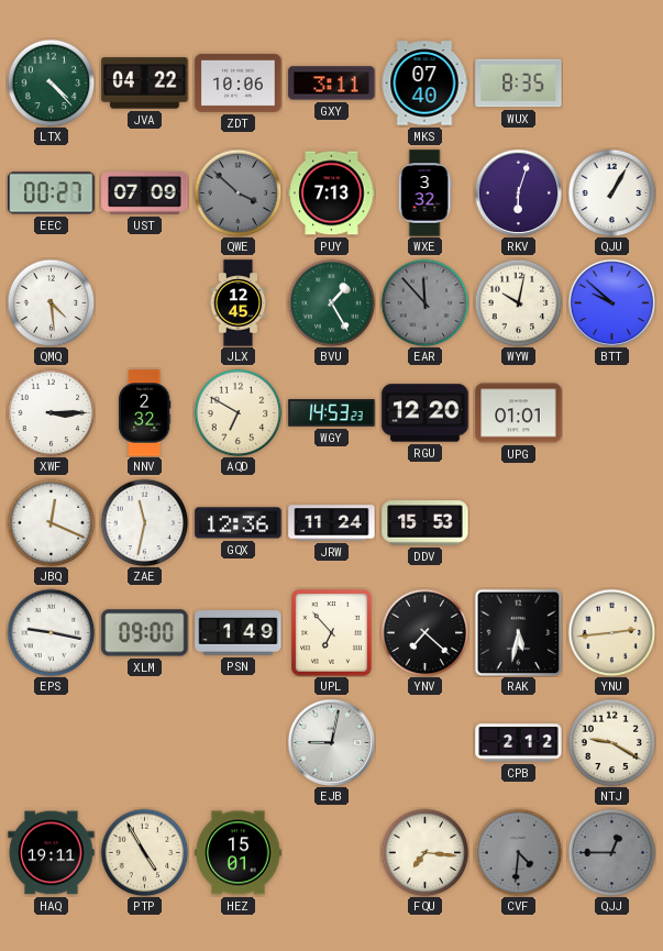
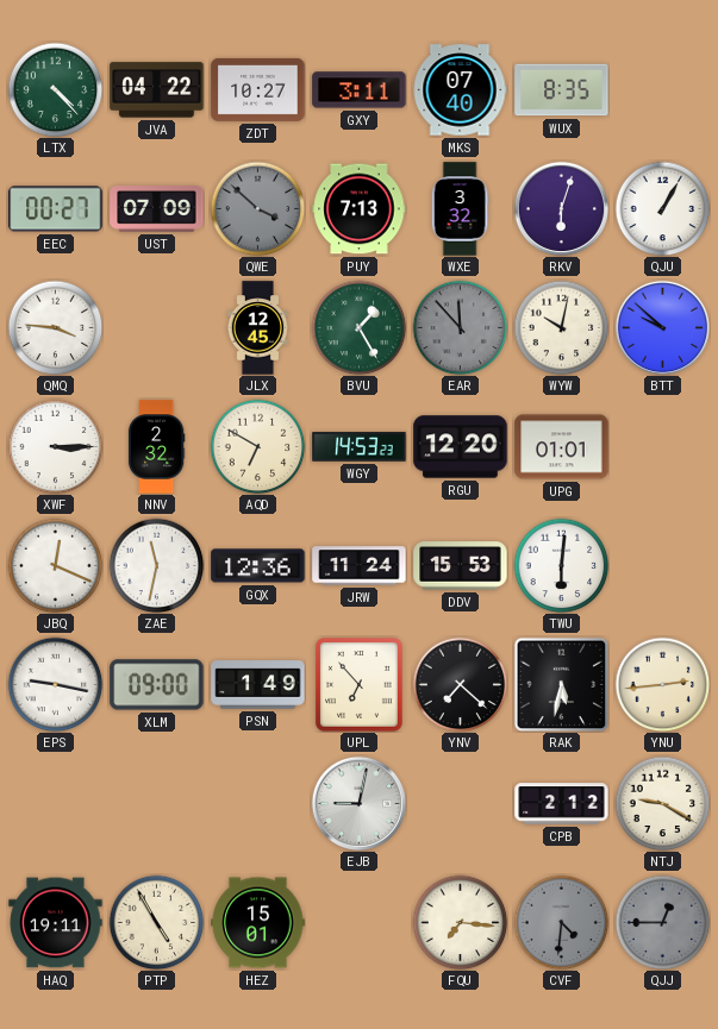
ZDT: 10:06 -> 10:27 (258, 89)
QMQ: 4:29 -> 3:46 (55, 327)
TWU: none -> 6:01 (561, 565)
